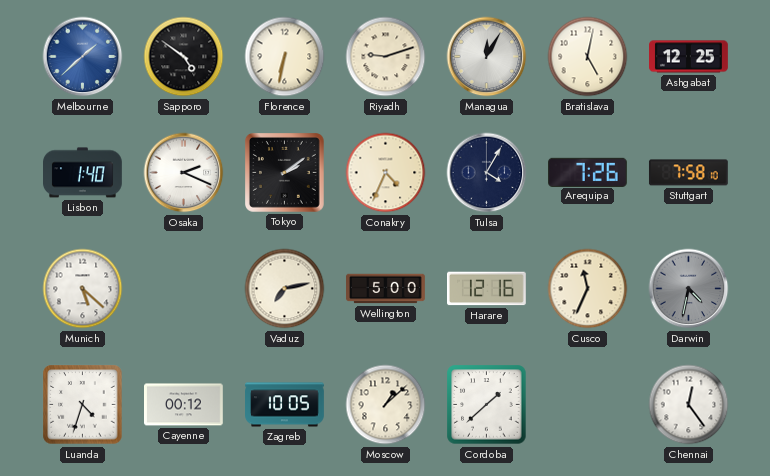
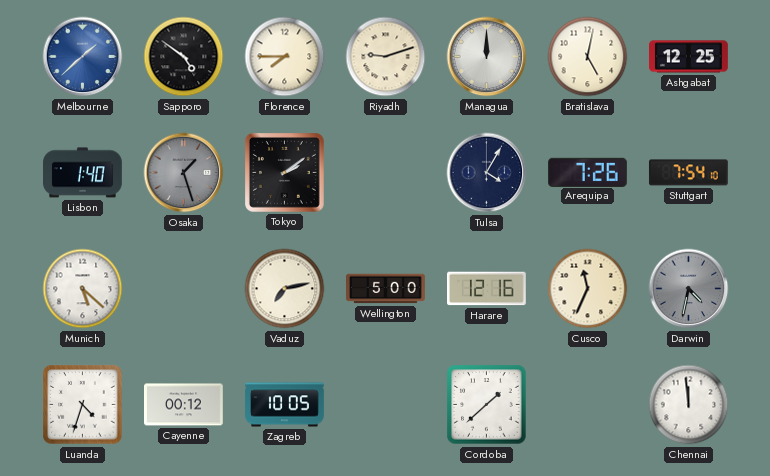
Florence: 6:32 -> 7:45 (285, 57)
Managua: 12:05 -> 12:00 (487, 57)
Osaka: 2:19 -> 1:27 (184, 173)
Osaka dial: white -> grey (184, 173)
Conakry: 4:34 -> none (386, 173)
Stuttgart: 7:58 -> 7:54 (688, 173)
Moscow: 1:08 -> none (386, 405)
Chennai: 12:24 -> 11:59 (689, 405)
